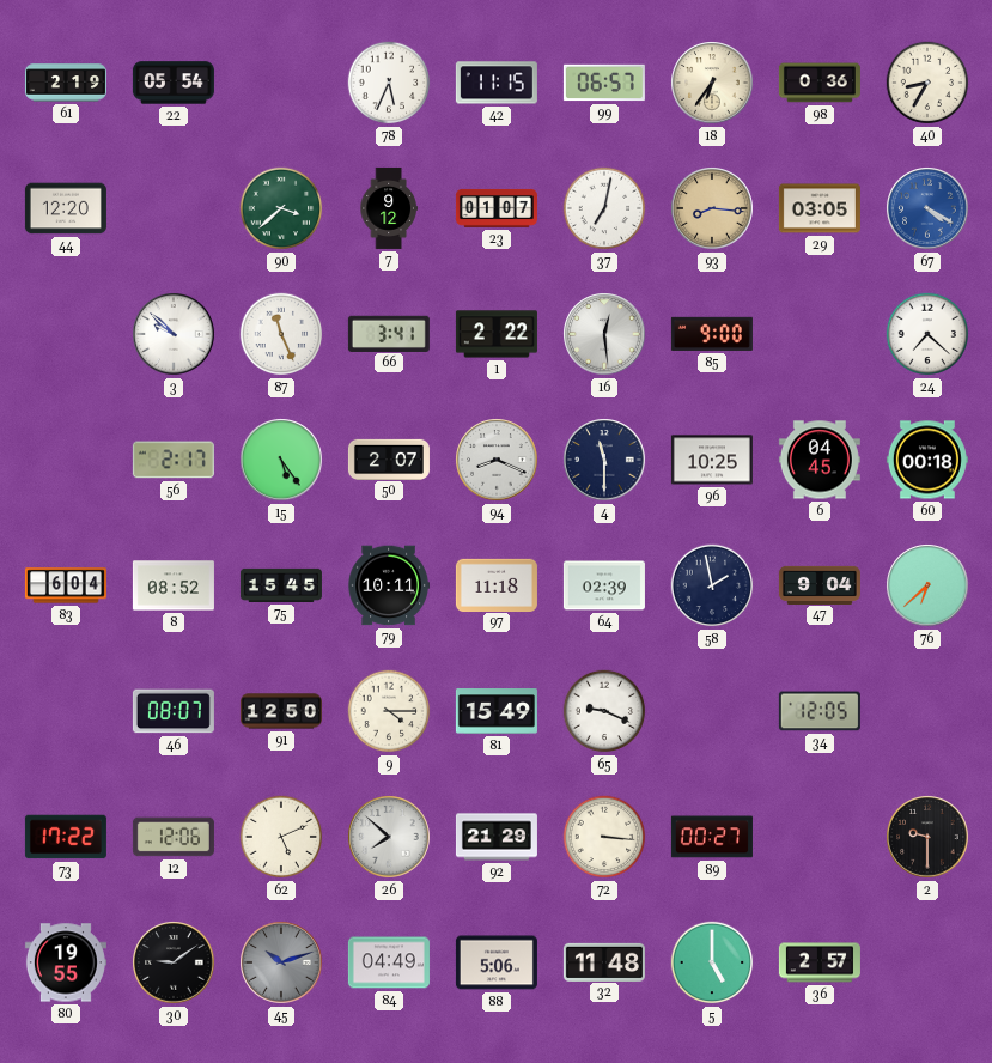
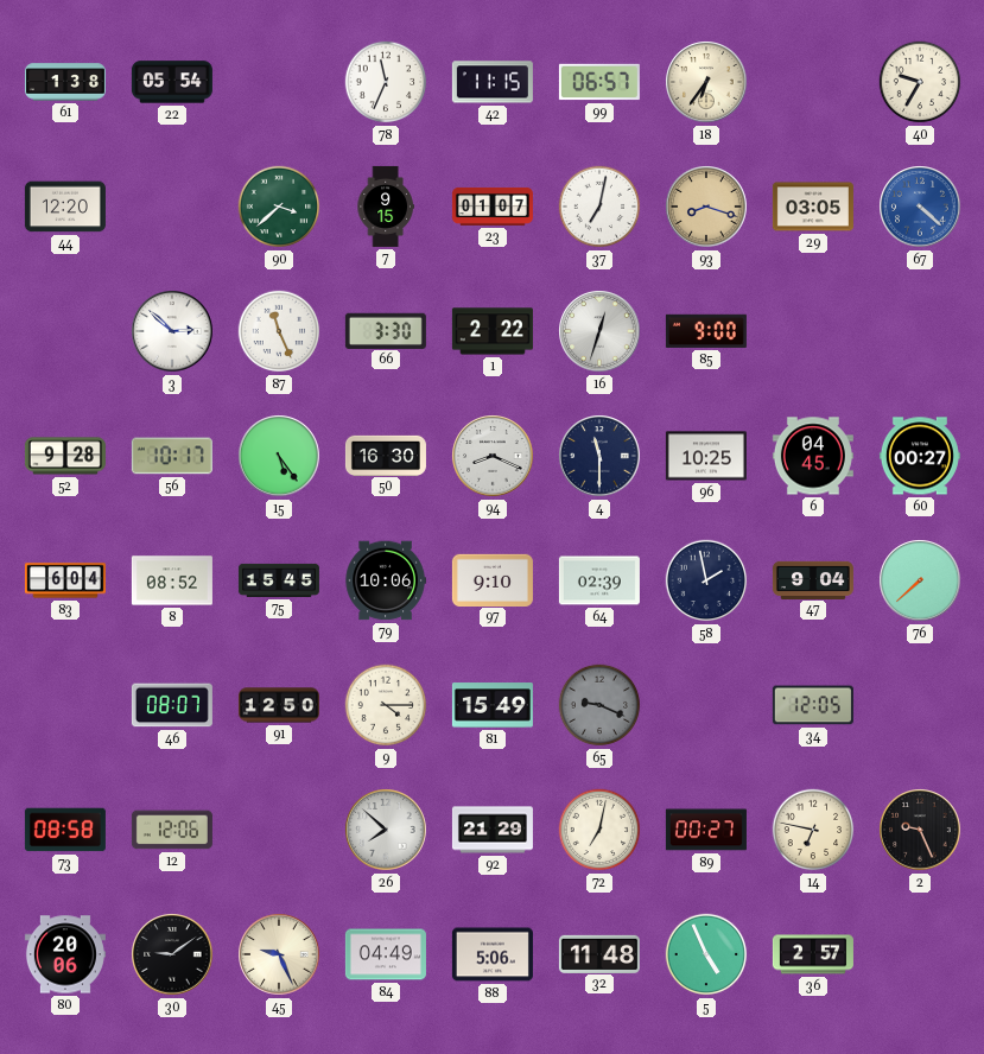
61: 2:19 -> 1:38 (65, 82)
78: 5:34 -> 11:34 (386, 82)
98: 0:36 -> none (820, 83)
40: 8:35 -> 9:35 (920, 82)
7: 9:12 -> 9:15 (386, 207)
93: 8:16 -> 8:18 (706, 207)
67: 4:20 -> 4:22 (920, 207)
3: 9:52 -> 2:52 (172, 331)
66: 3:41 -> 3:30 (386, 330)
16: 12:29 -> 12:33 (599, 331)
24: 7:22 -> none (927, 334)
52: none -> 9:28 (65, 456)
56: 2:17 -> 10:17 (172, 456)
50: 2:07 -> 16:30 (386, 455)
60: 00:18 -> 00:27 (920, 456)
79: 10:11 -> 10:06 (386, 580)
97: 11:18 -> 9:10 (493, 579)
76: 6:38 -> 7:38 (920, 580)
65 dial: white -> grey (599, 705)
73: 17:22 -> 08:58 (65, 830)
62: 5:11 -> none (281, 837)
72: 3:16 -> 7:02 (599, 830)
14: none -> 6:47 (813, 830)
2: 9:30 -> 9:26 (920, 830)
80: 19:55 -> 20:06 (65, 954)
45: 10:12 -> 9:26 (279, 954)
45 dial: grey -> cream (279, 954)
5: 5:00 -> 4:56 (706, 954)
